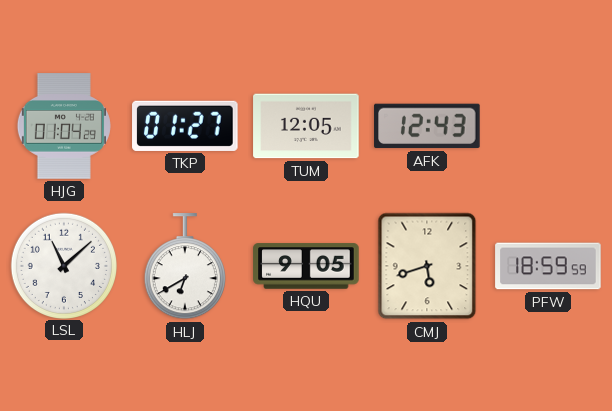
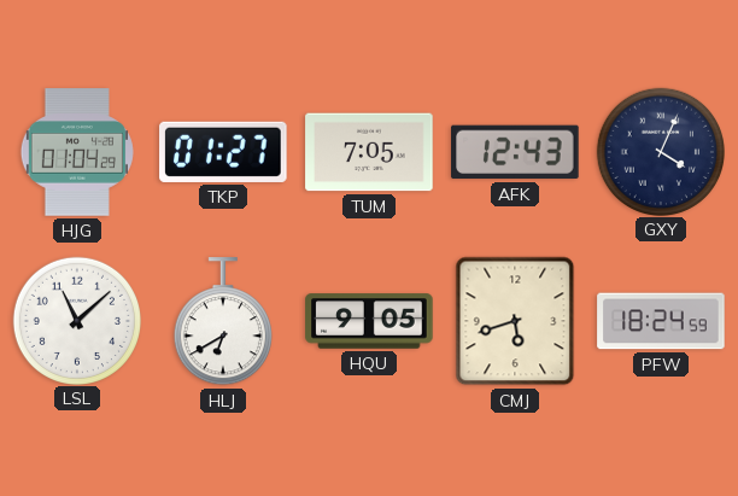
TUM: 12:05 -> 7:05 (369, 152)
GXY: none -> 4:04 (660, 151)
PFW: 18:59 -> 18:24 (661, 321)
